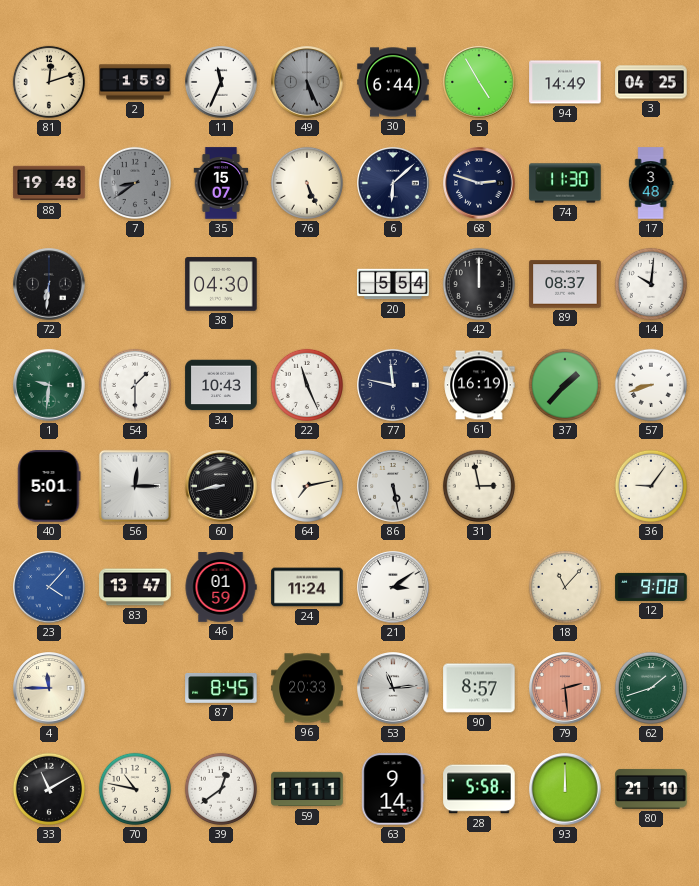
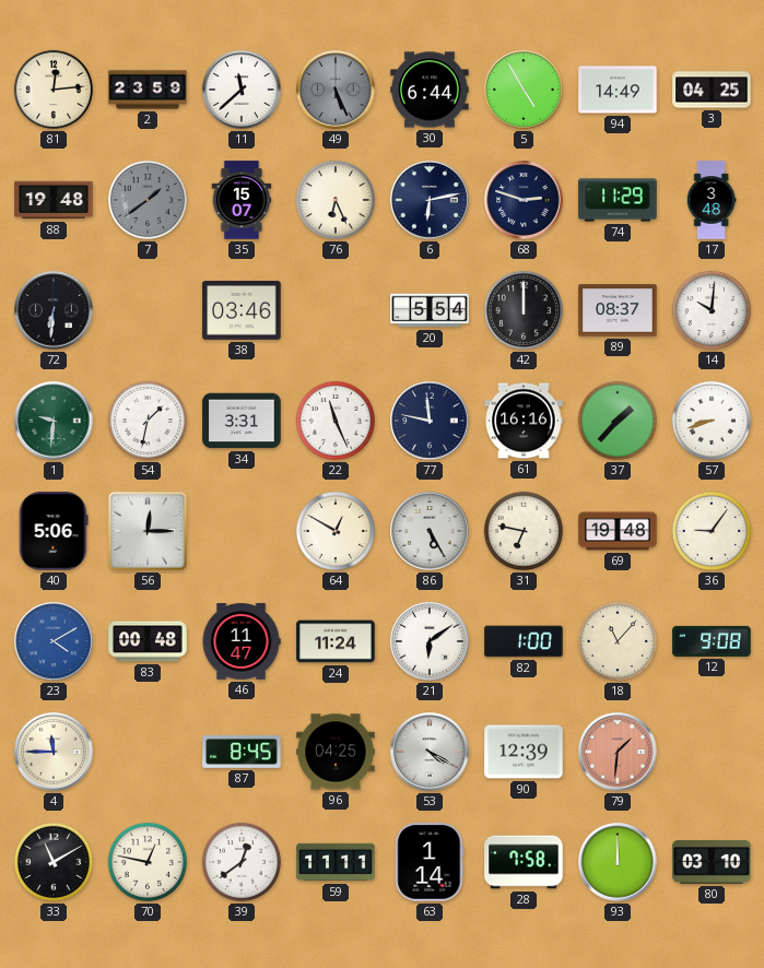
81: 12:12 -> 12:14 (54, 90)
2: 1:59 -> 23:59 (148, 90)
11: 11:34 -> 11:38 (242, 90)
7: 8:39 -> 1:39 (148, 200)
76: 5:26 -> 6:26 (336, 200)
6: 6:08 -> 6:13 (430, 200)
74: 11:30 -> 11:29 (618, 200)
38: 04:30 -> 03:46 (242, 310)
54: 1:30 -> 1:32 (148, 421)
34: 10:43 -> 3:31 (242, 421)
61: 16:19 -> 16:16 (524, 421)
40: 5:01 -> 5:06 (54, 531)
60: 8:43 -> none (221, 486)
64: 7:13 -> 12:50 (336, 531)
86: 5:28 -> 5:25 (430, 531)
31: 2:58 -> 6:47 (524, 531)
69: none -> 19:48 (618, 531)
23: 4:07 -> 4:10 (54, 641)
83: 13:47 -> 00:48 (148, 641)
46: 01:59 -> 11:47 (242, 641)
21: 3:09 -> 6:09 (430, 641)
82: none -> 1:00 (524, 641)
96: 20:33 -> 04:25 (336, 752)
53: 11:14 -> 4:20 (430, 752)
90: 8:57 -> 12:39 (524, 752)
79: 2:29 -> 1:31 (618, 752)
62: 1:42 -> none (651, 688)
70: 10:47 -> 12:47 (148, 862)
63: 9:14 -> 1:14 (430, 862)
28: 5:58 -> 7:58 (524, 862)
80: 21:10 -> 03:10 (712, 862)
